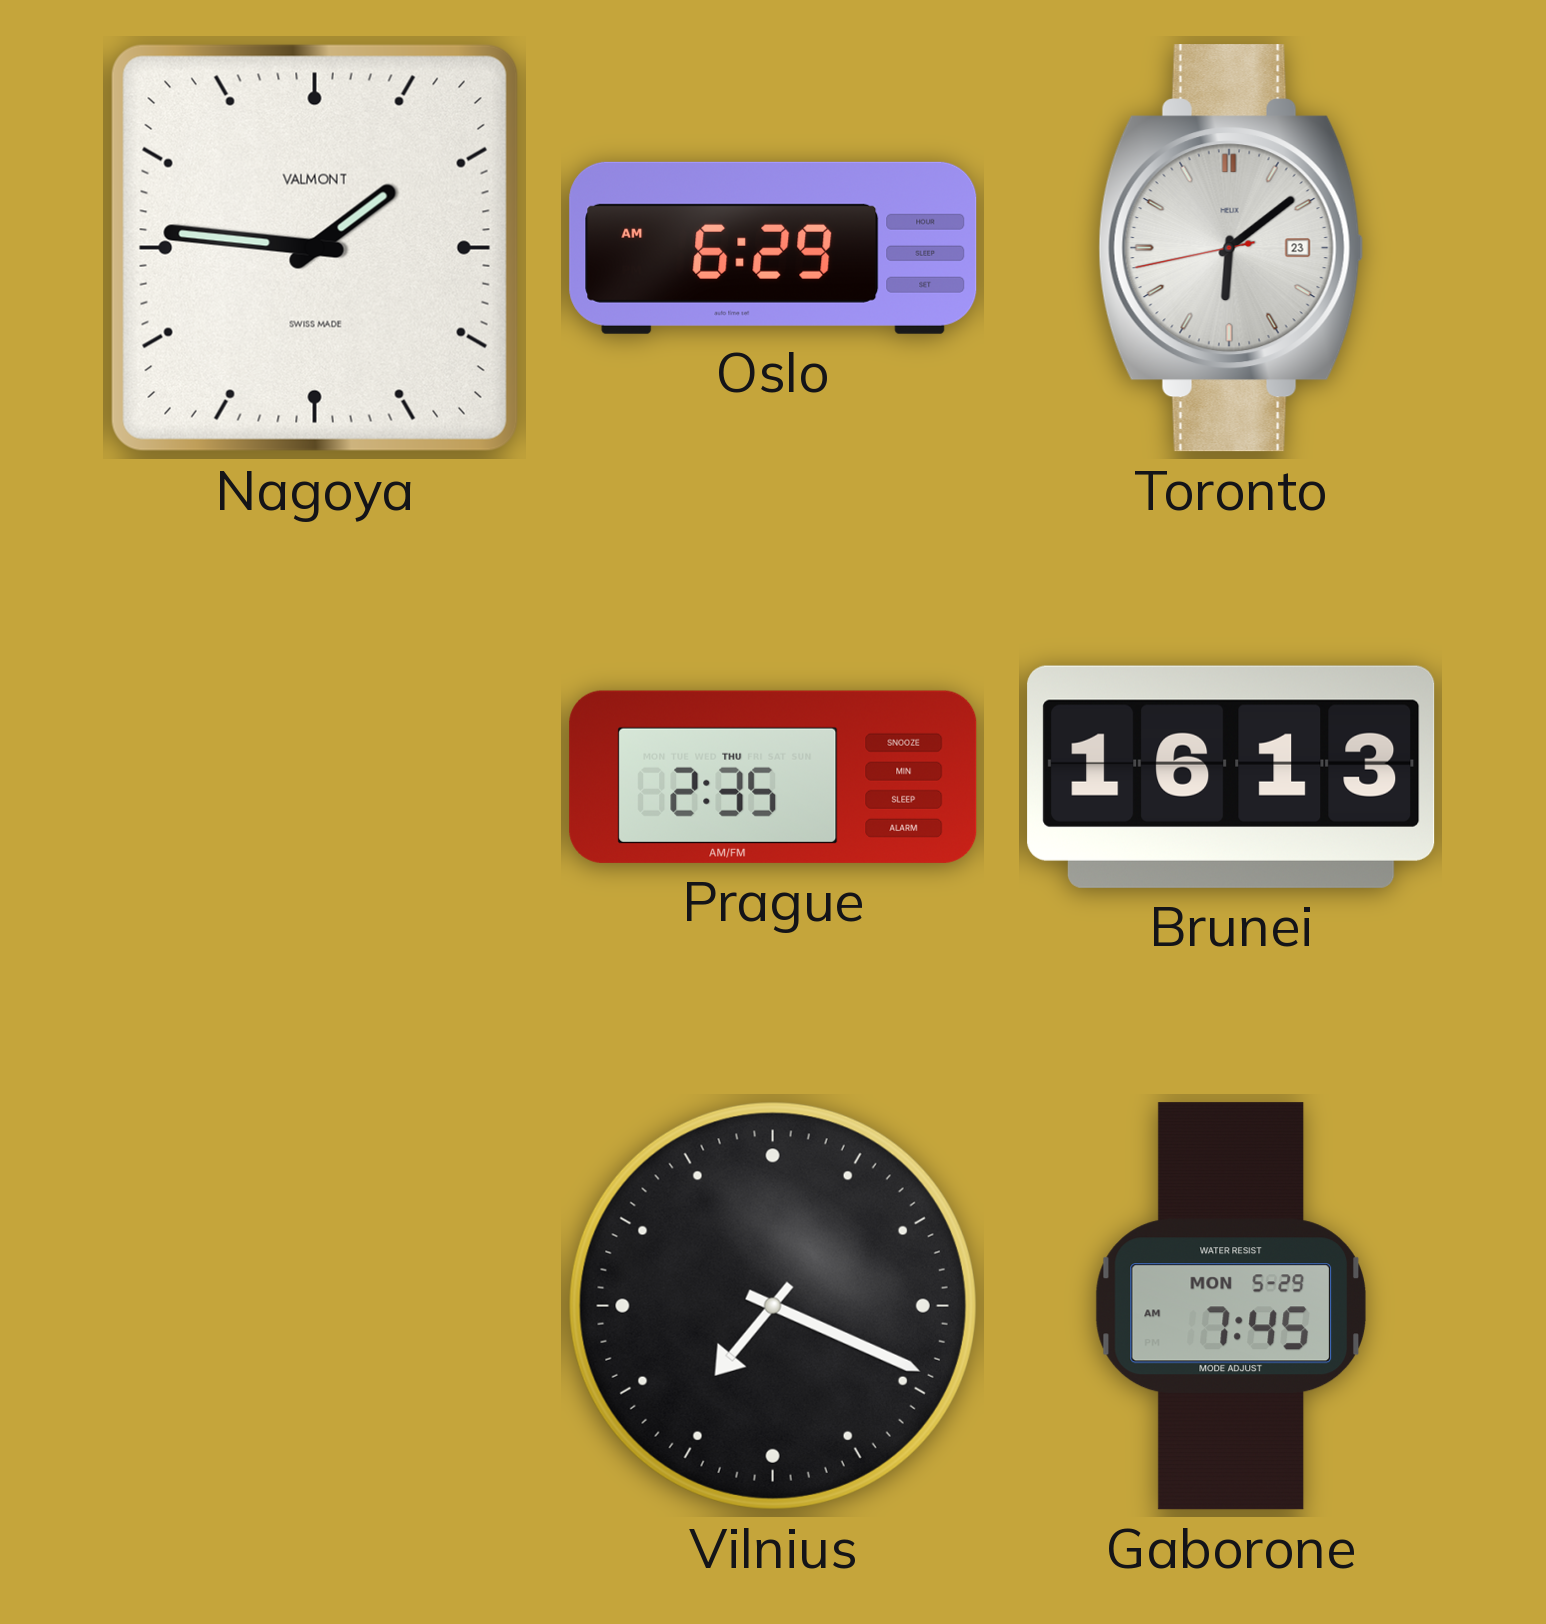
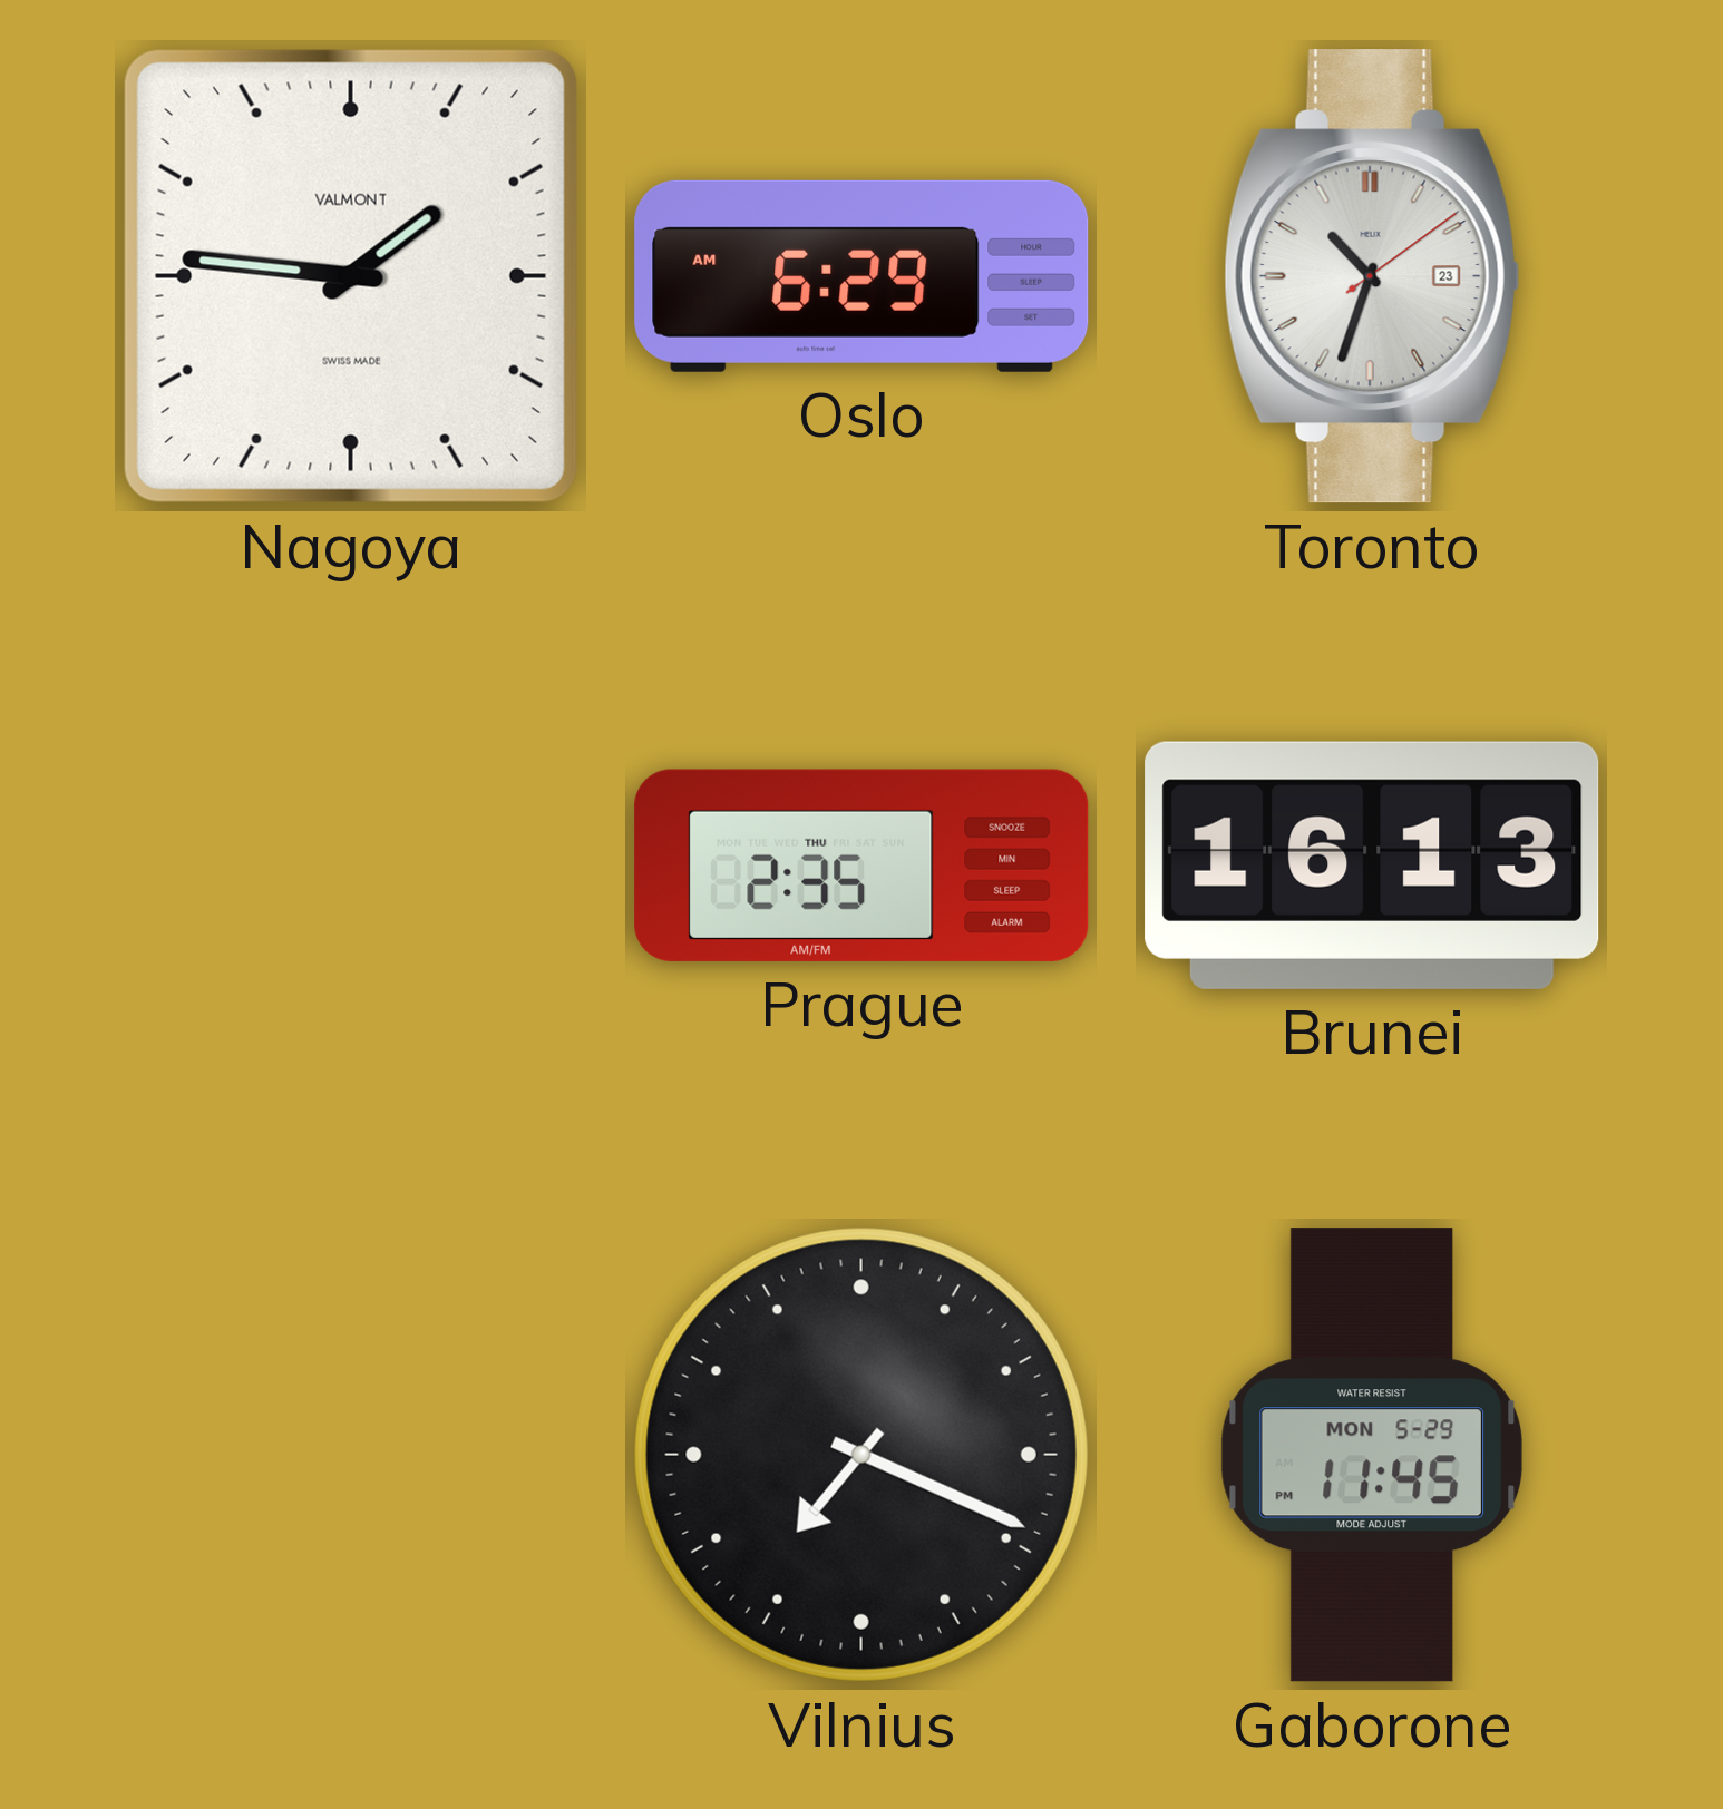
Toronto: 6:08 -> 10:33 (1372, 276)
Gaborone: 7:45 -> 11:45 (1372, 1455)
